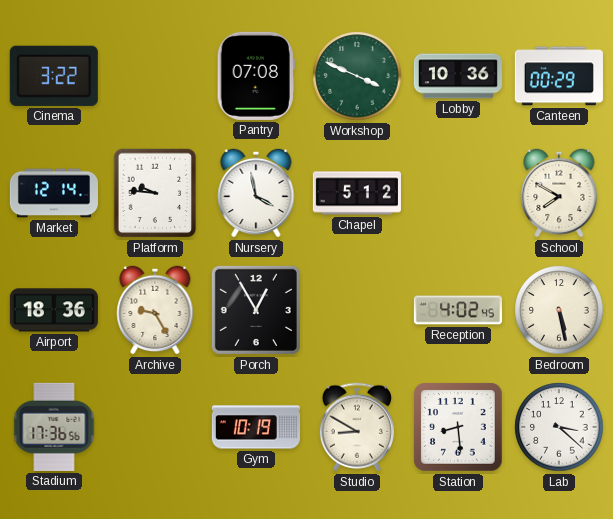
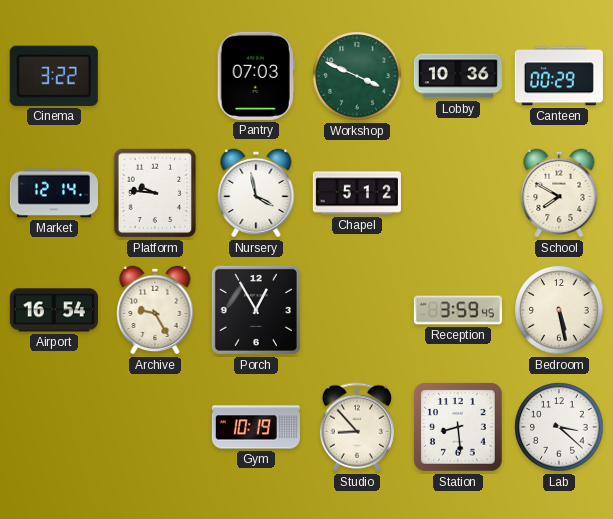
Pantry: 07:08 -> 07:03 (256, 76)
Airport: 18:36 -> 16:54 (54, 310)
Reception: 4:02 -> 3:59 (458, 310)
Stadium: 17:36 -> none (54, 427)
Studio: 8:50 -> 8:53 (357, 427)
